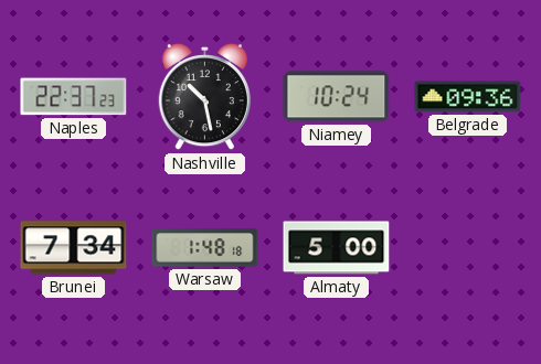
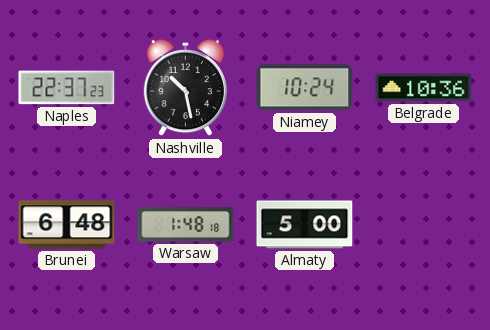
Belgrade: 09:36 -> 10:36 (424, 88)
Brunei: 7:34 -> 6:48 (67, 225)
